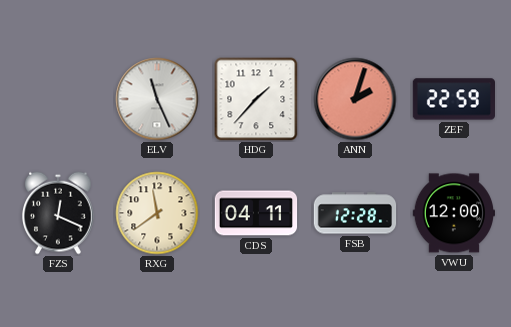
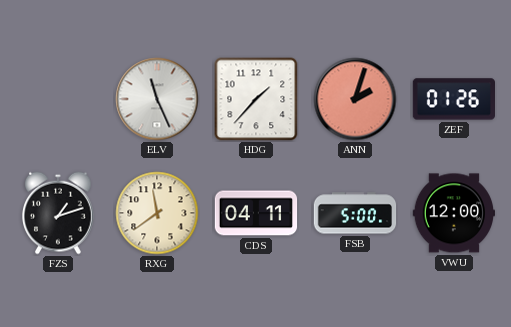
ZEF: 22:59 -> 01:26 (453, 99)
FZS: 12:19 -> 1:12 (59, 213)
FSB: 12:28 -> 5:00 (355, 213)
